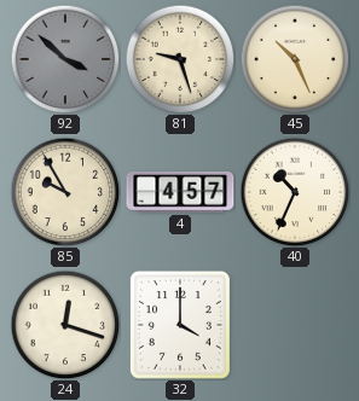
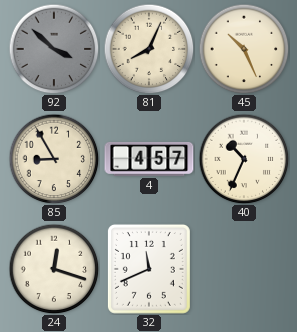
81: 9:27 -> 8:04 (149, 49)
85: 9:55 -> 8:55 (54, 159)
32: 4:00 -> 11:41 (149, 269)
